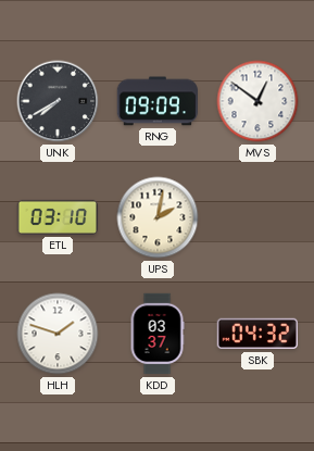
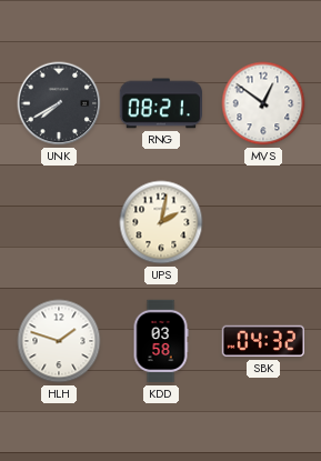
RNG: 09:09 -> 08:21 (160, 103)
ETL: 03:10 -> none (58, 217)
KDD: 03:37 -> 03:58 (161, 341)
